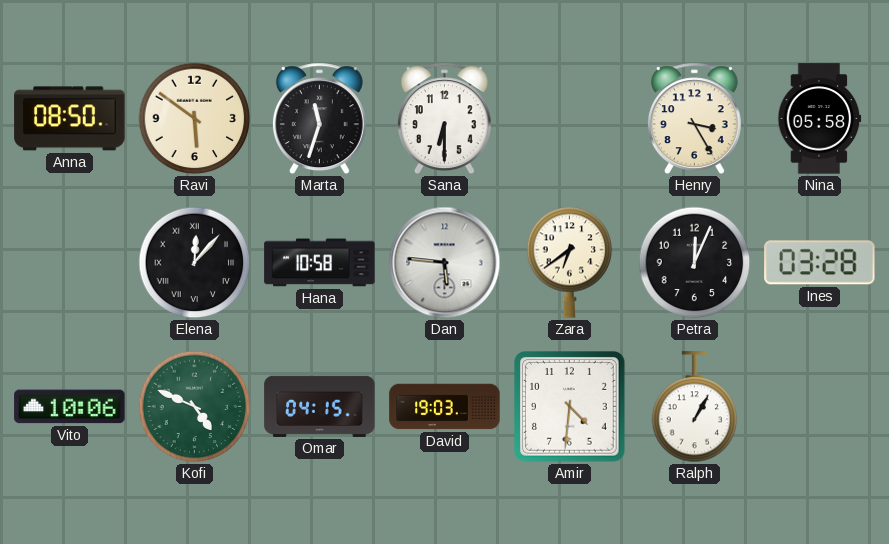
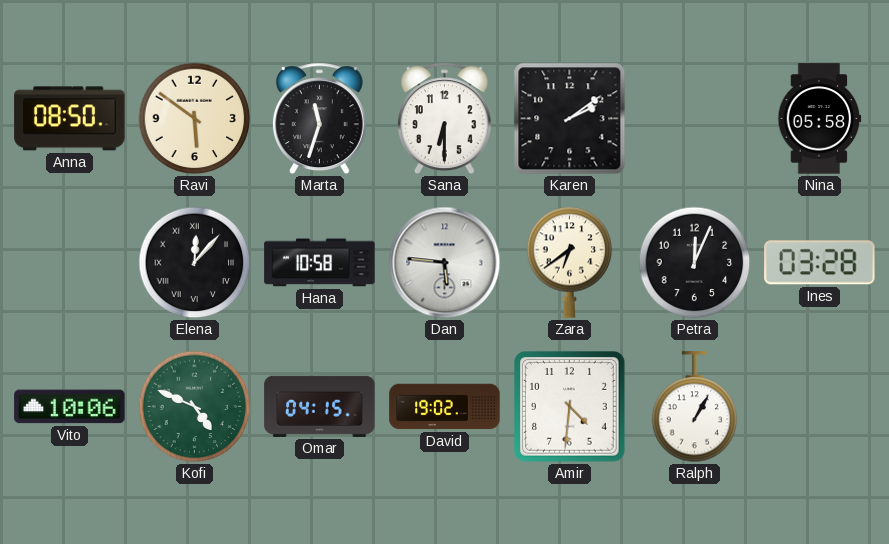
Karen: none -> 2:09 (570, 119)
Henry: 3:25 -> none (694, 119)
David: 19:03 -> 19:02 (445, 407)
